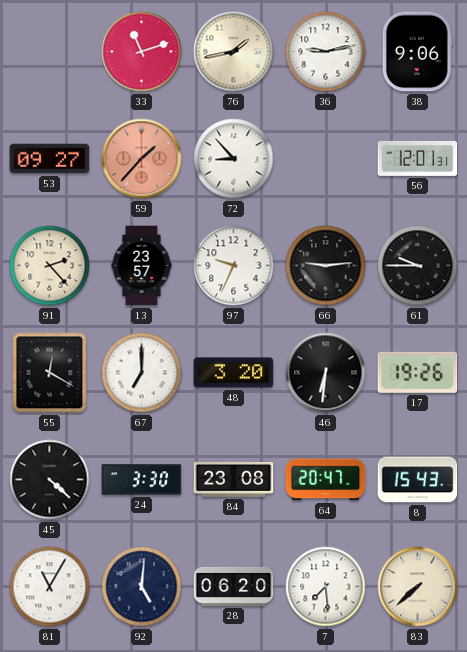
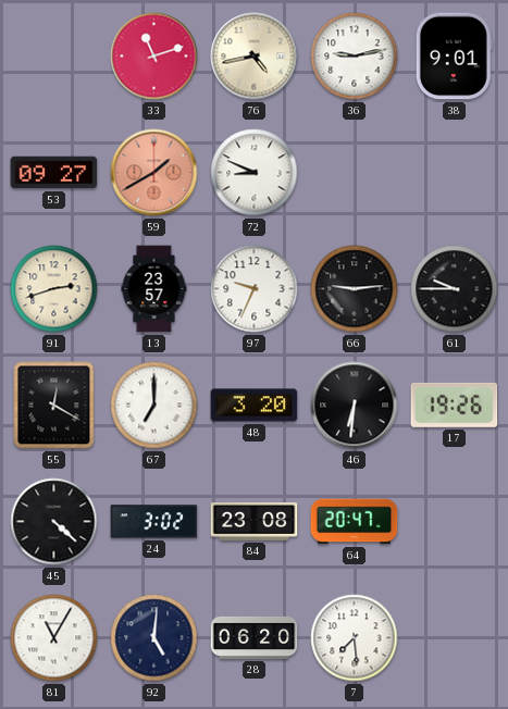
76: 1:43 -> 4:43 (255, 57)
38: 9:06 -> 9:01 (454, 57)
59: 1:37 -> 1:40 (154, 173)
72: 8:53 -> 8:49 (255, 173)
56: 12:01 -> none (418, 158)
91: 2:23 -> 2:42 (54, 289)
24: 3:30 -> 3:02 (154, 522)
8: 15:43 -> none (418, 480)
83: 7:38 -> none (418, 587)
